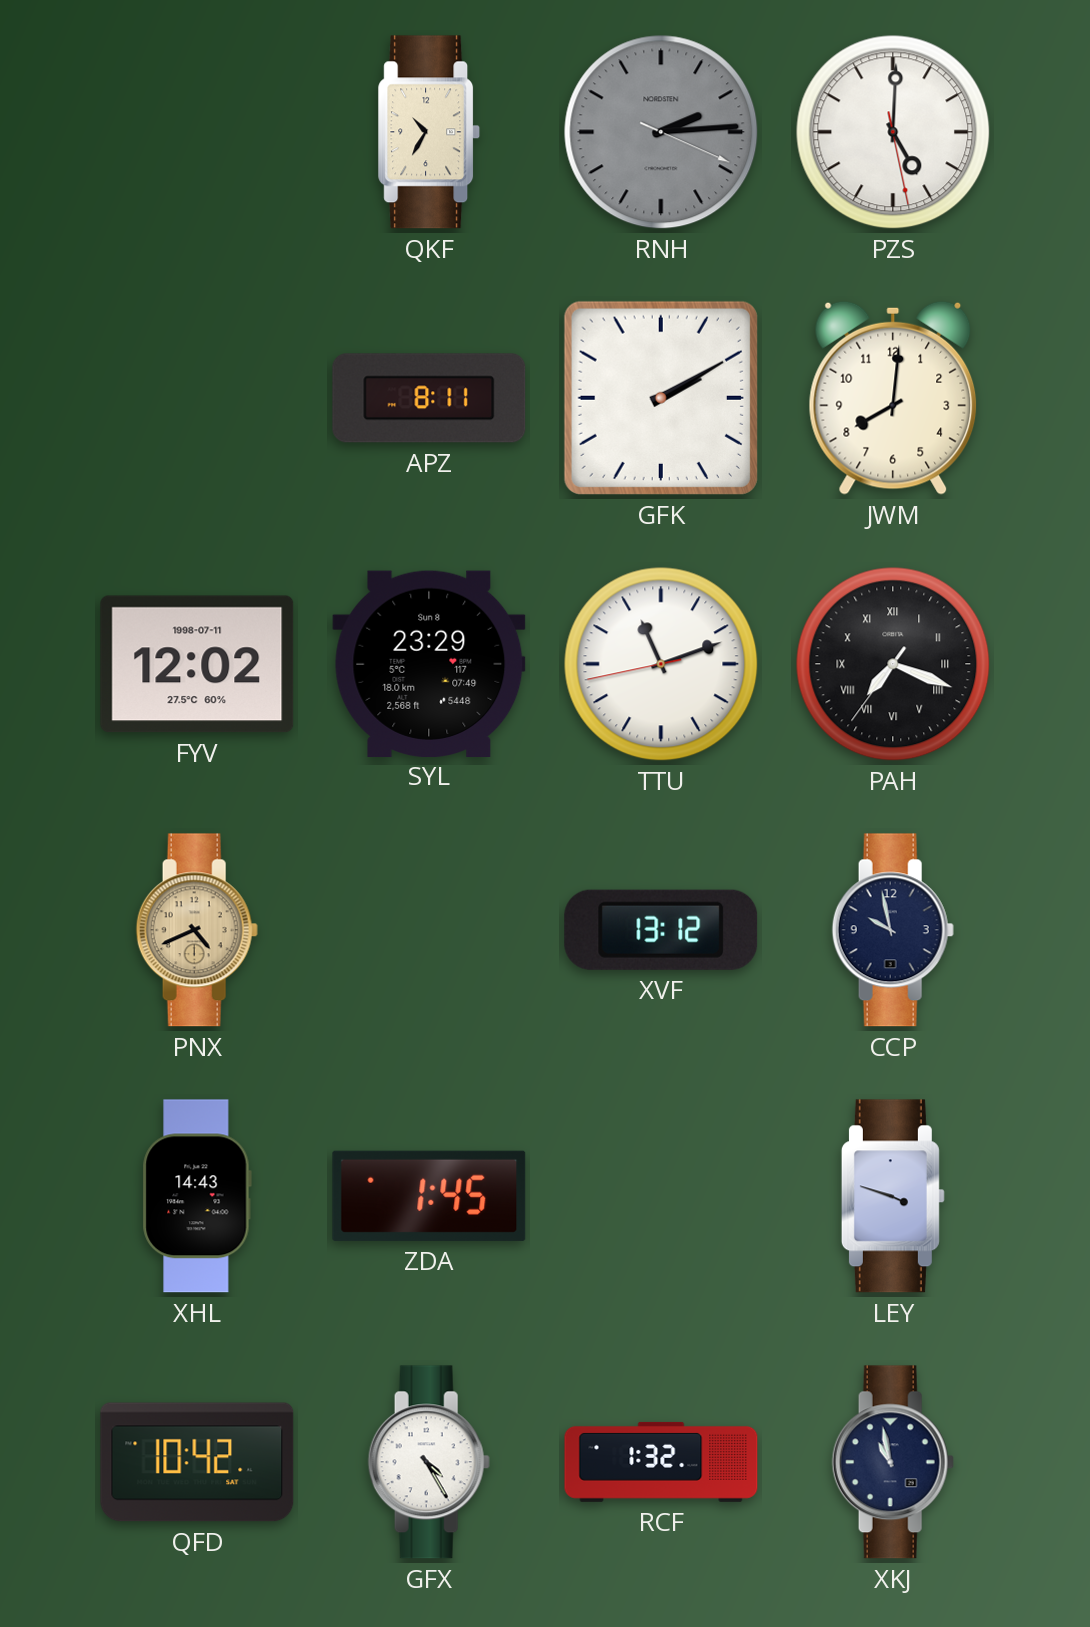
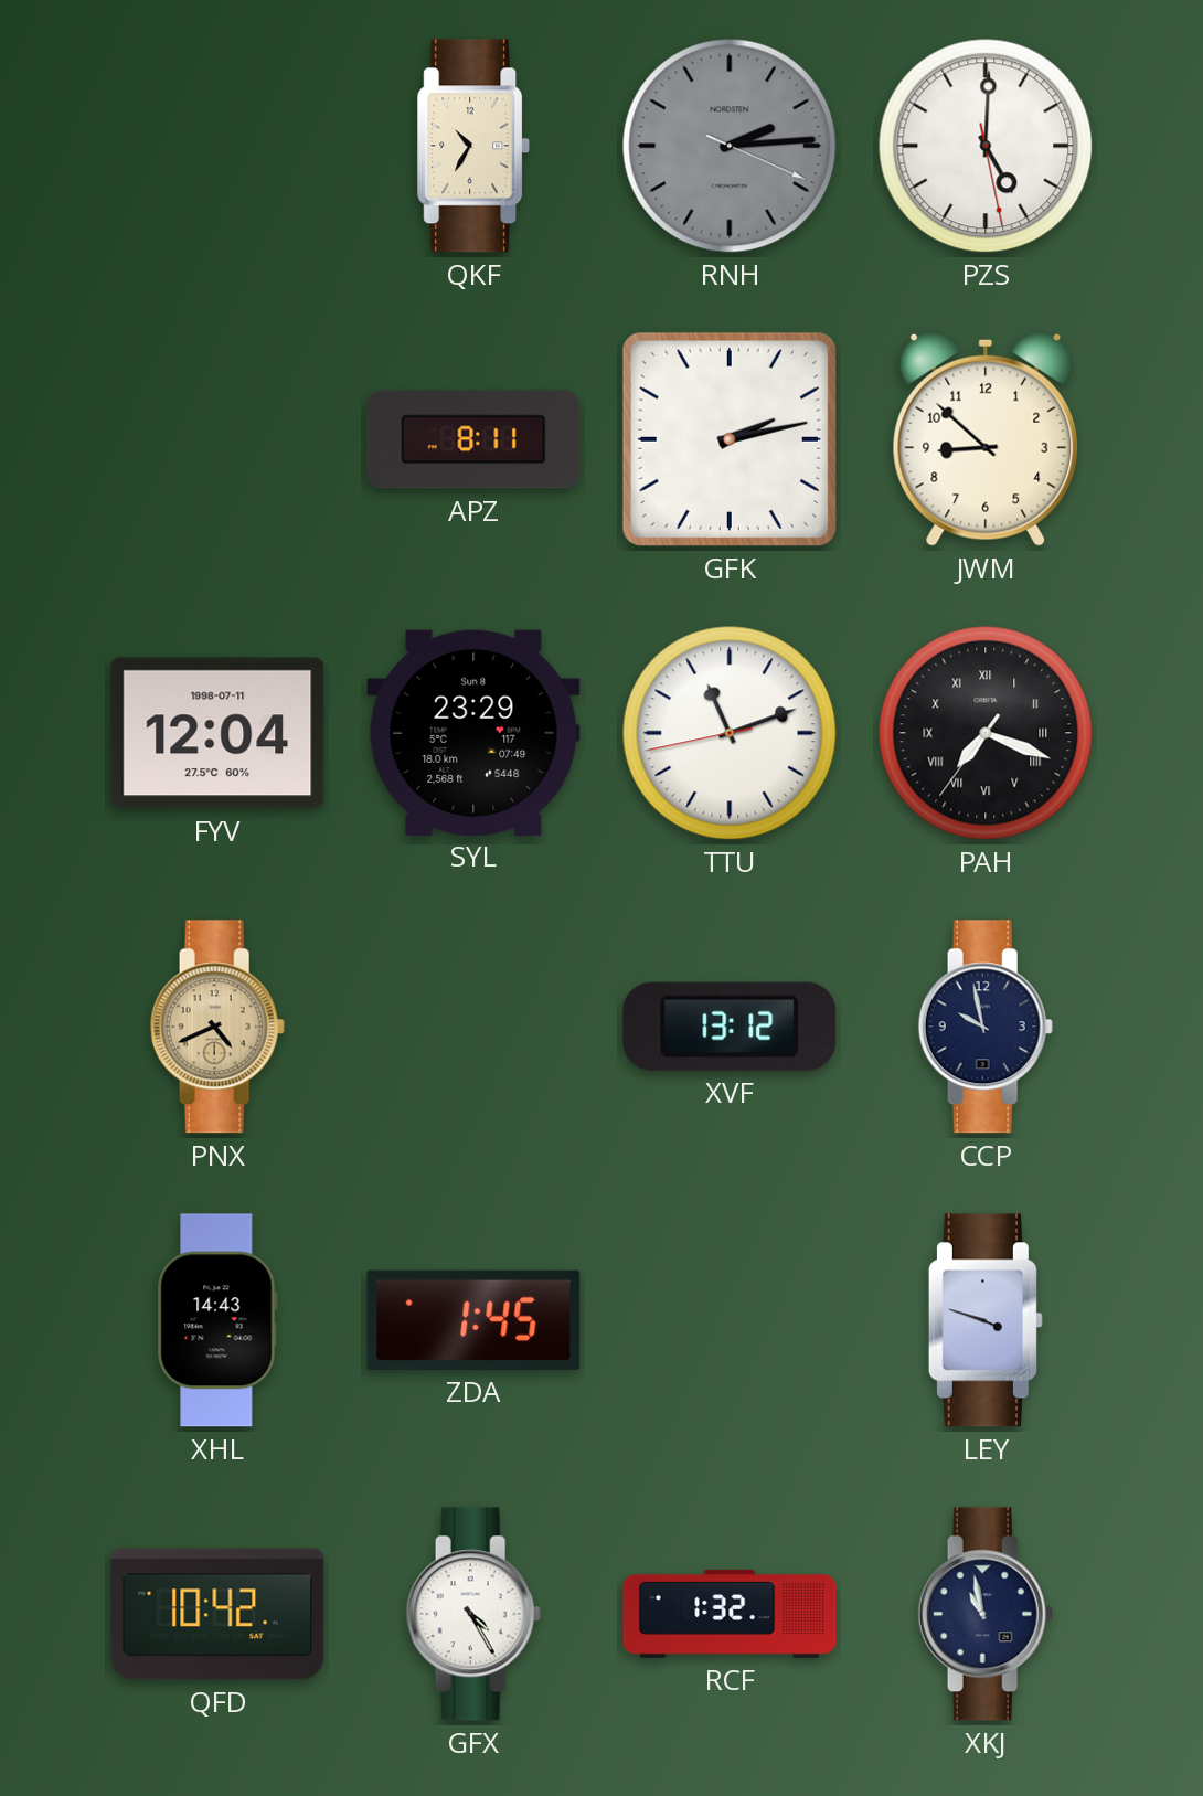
GFK: 2:10 -> 2:13 (730, 439)
JWM: 8:01 -> 8:52 (986, 439)
FYV: 12:02 -> 12:04 (217, 733)
